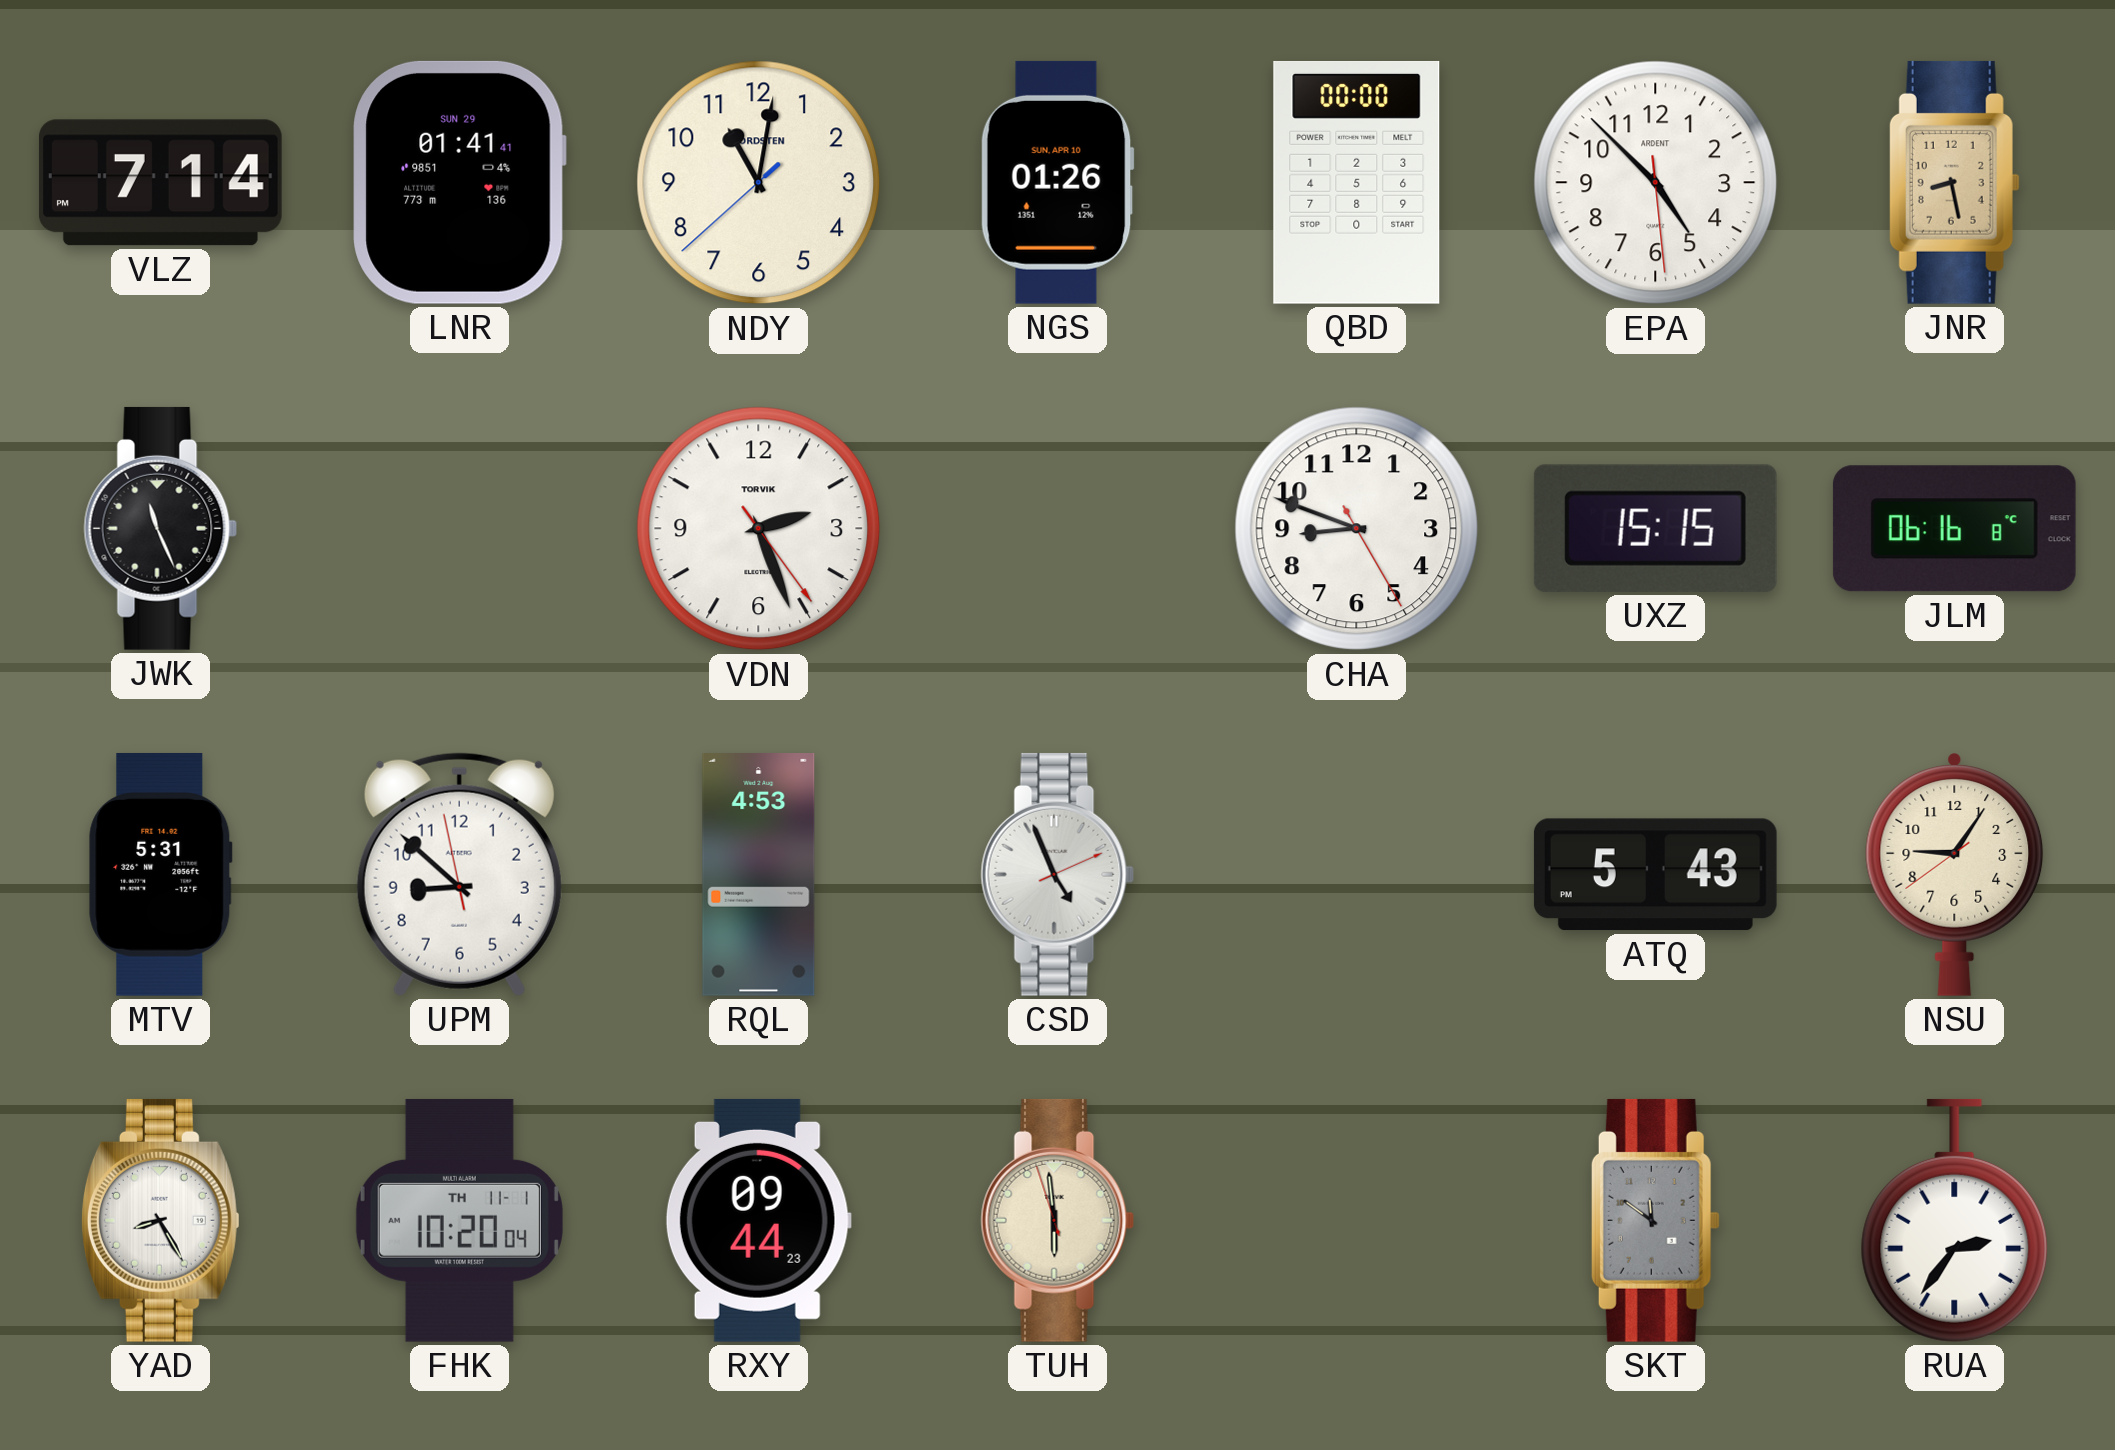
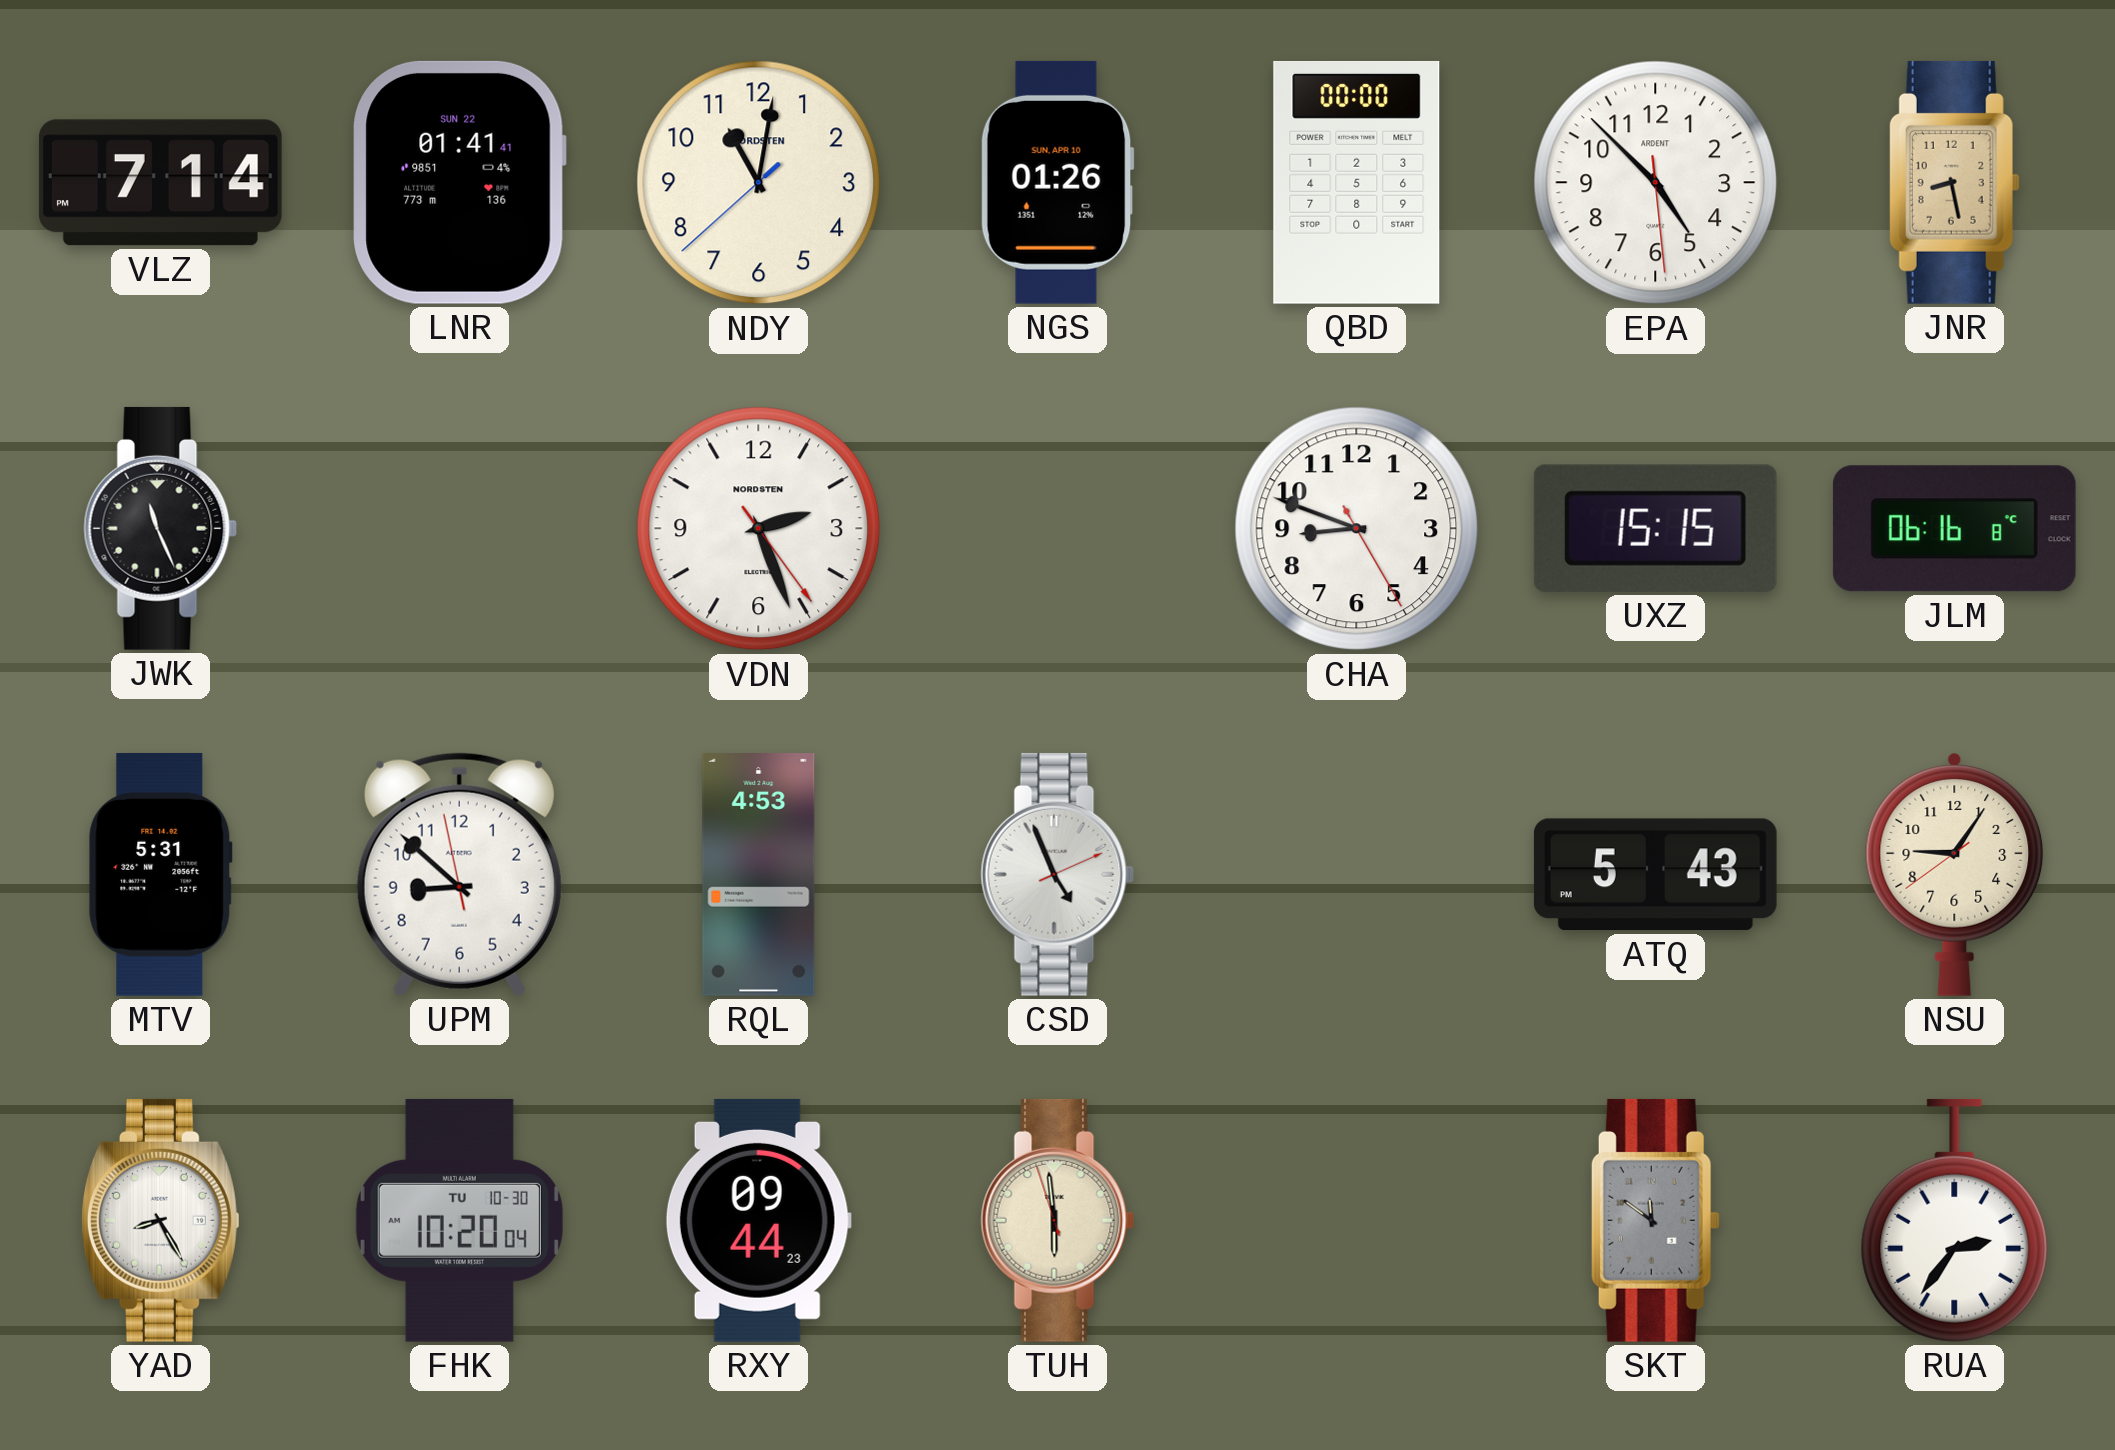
LNR date: SUN 29 -> SUN 22 (459, 182)
VDN brand: TORVIK -> NORDSTEN (759, 529)
FHK date: TH 11-1 -> TU 10-30 (459, 1220)
